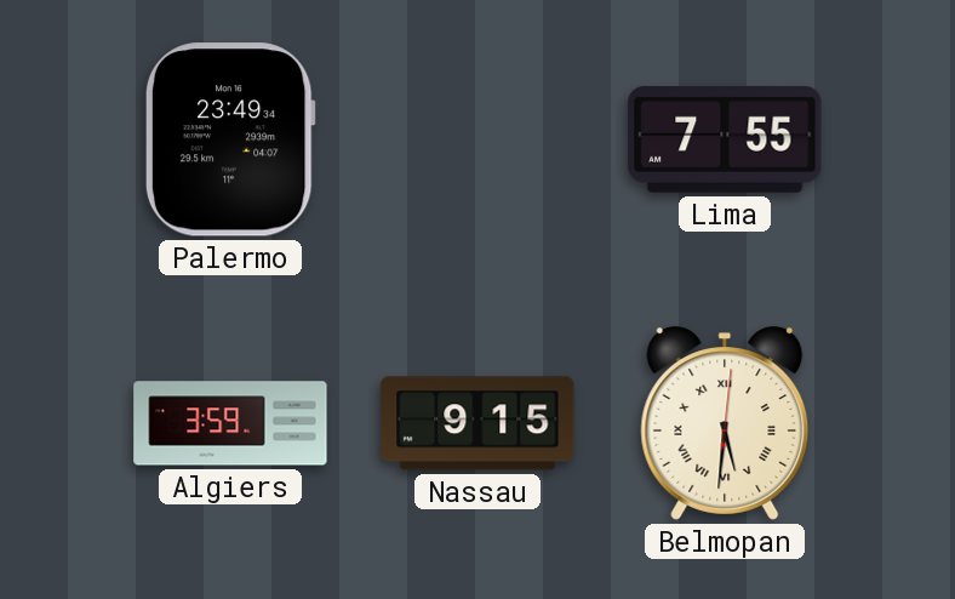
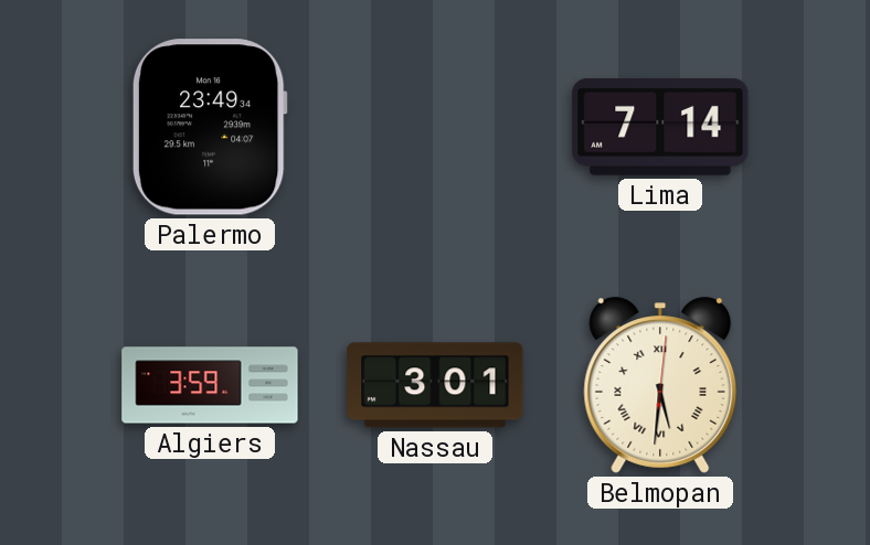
Lima: 7:55 -> 7:14 (660, 127)
Nassau: 9:15 -> 3:01 (435, 385)
